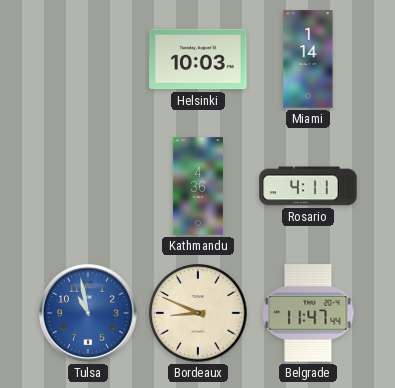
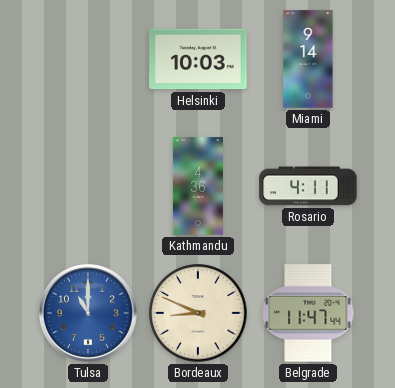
Miami: 1:14 -> 9:14 (308, 59)
Tulsa: 10:58 -> 11:00 (88, 313)
